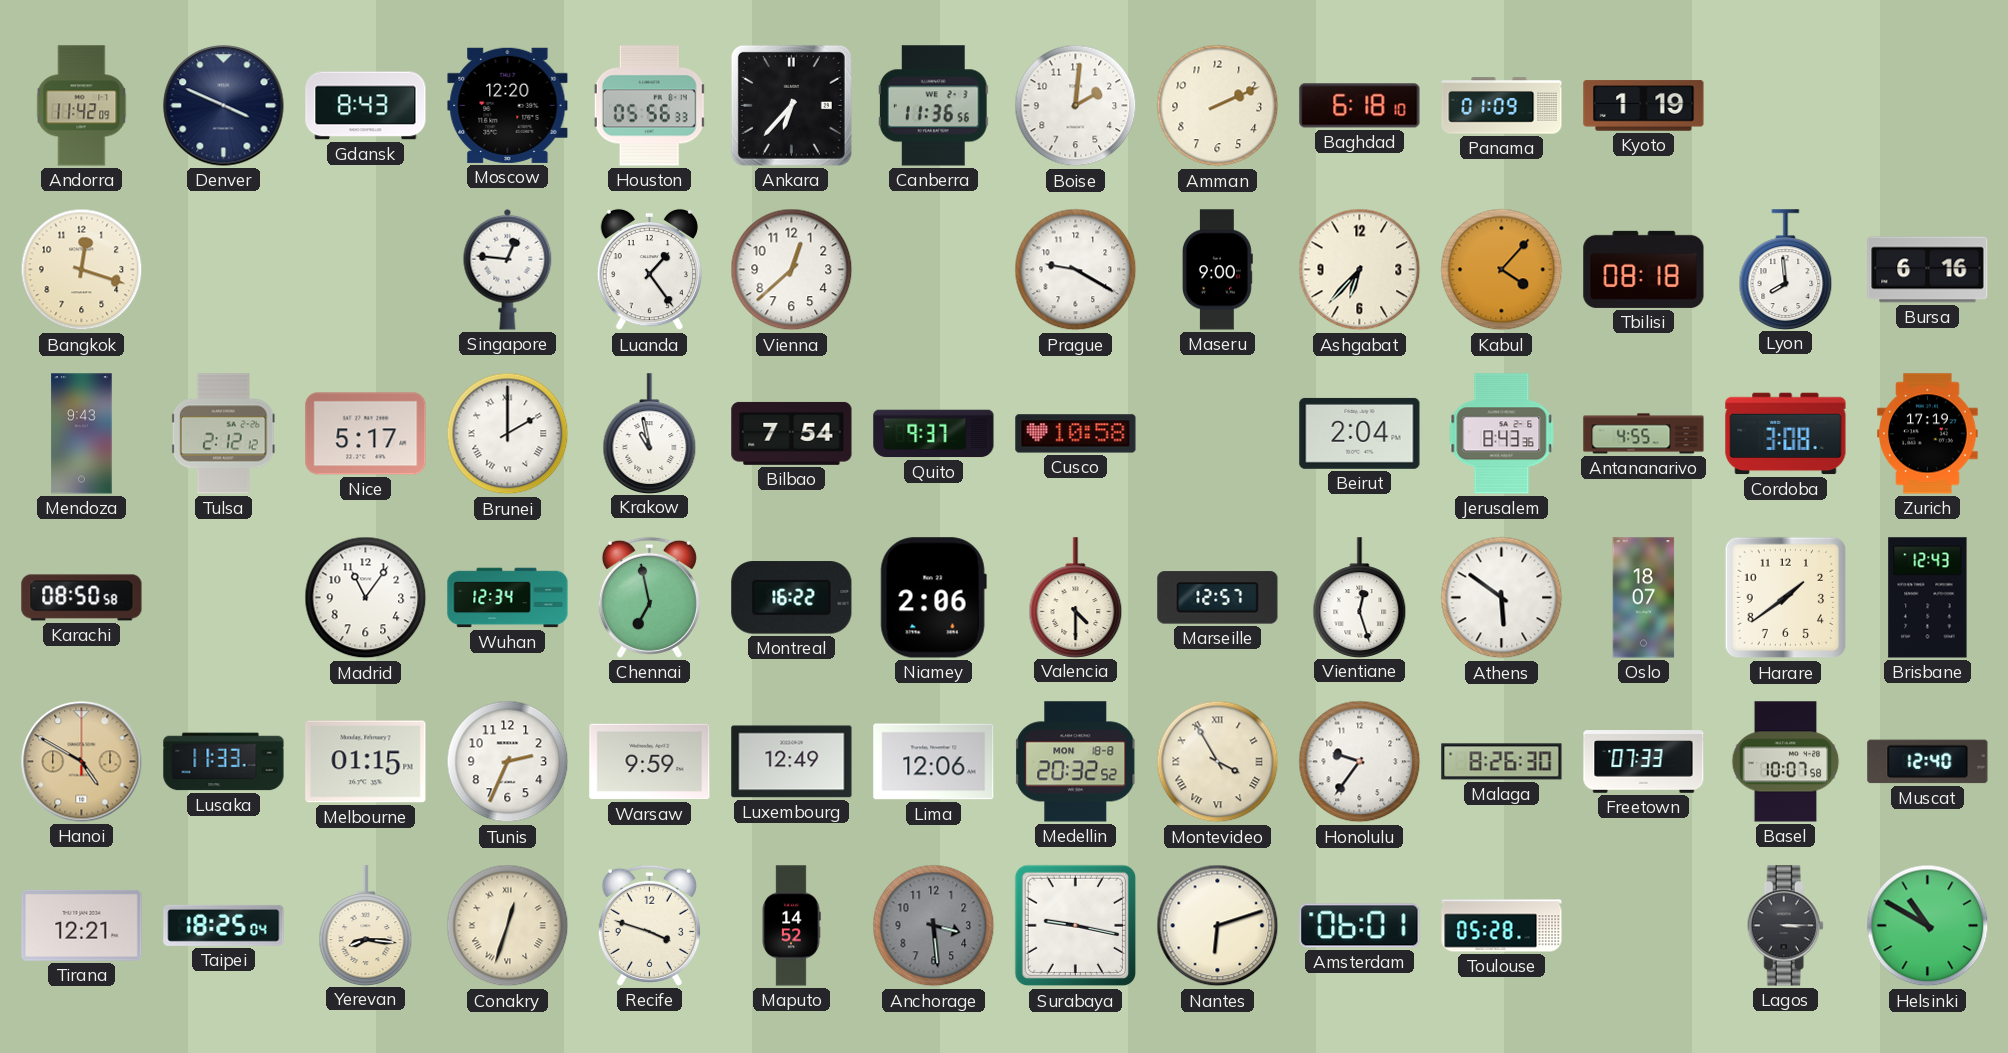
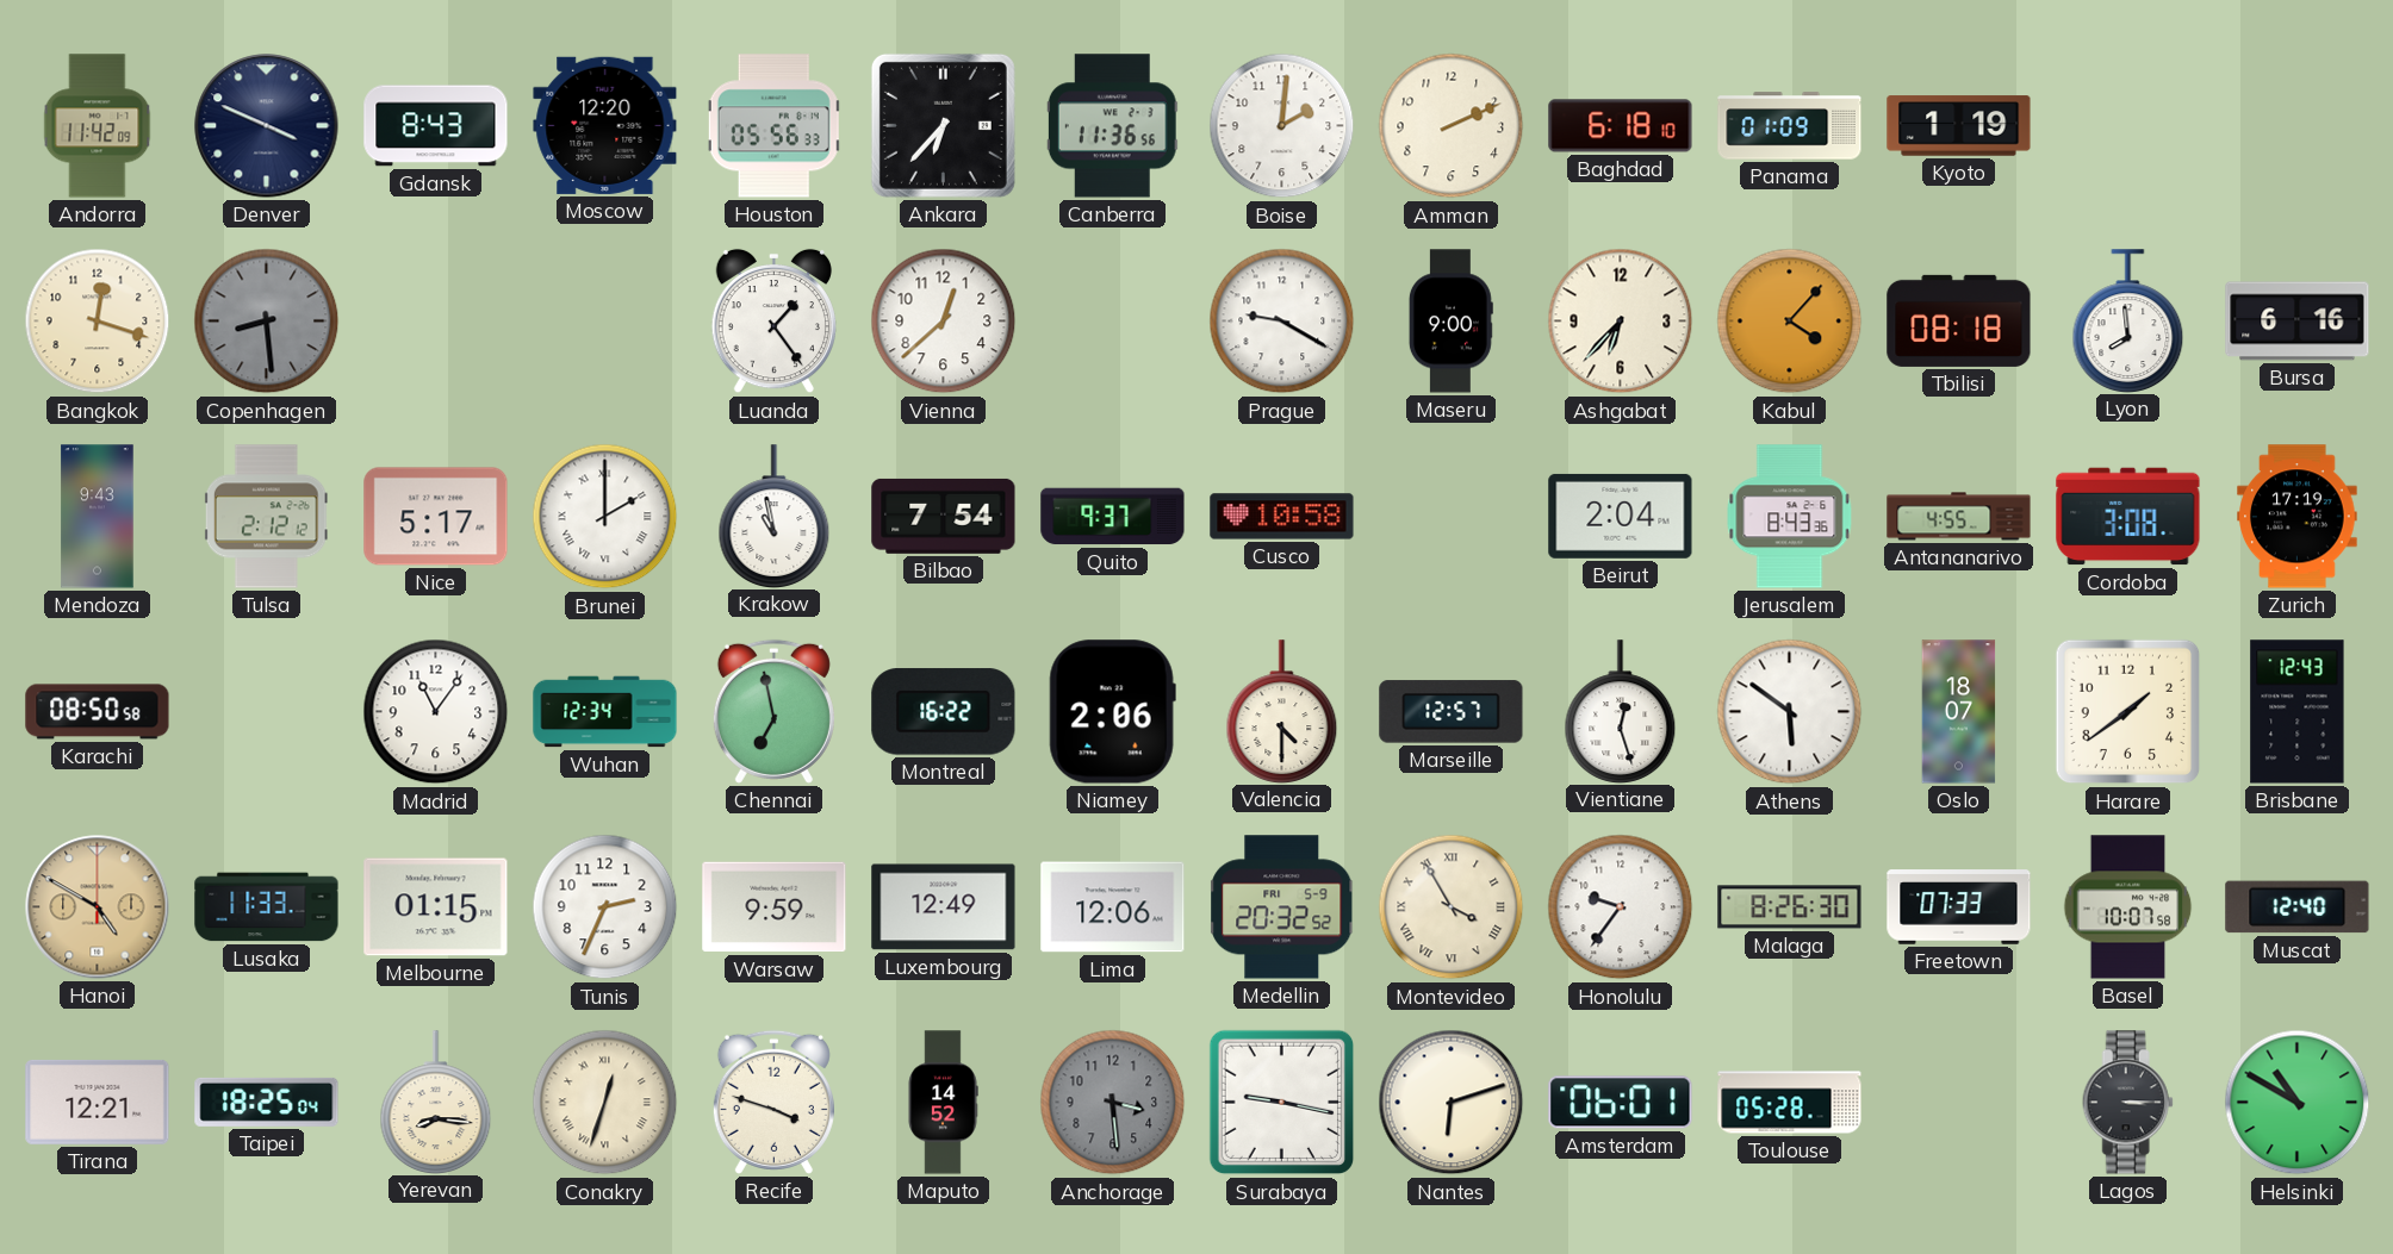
Copenhagen: none -> 8:29 (267, 322)
Singapore: 12:46 -> none (508, 269)
Medellin date: MON 18-8 -> FRI 5-9 (1282, 907)
